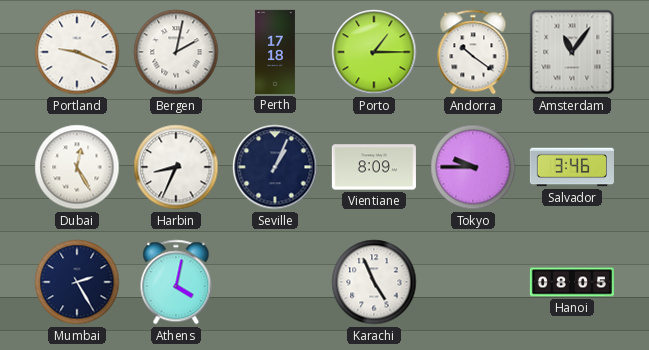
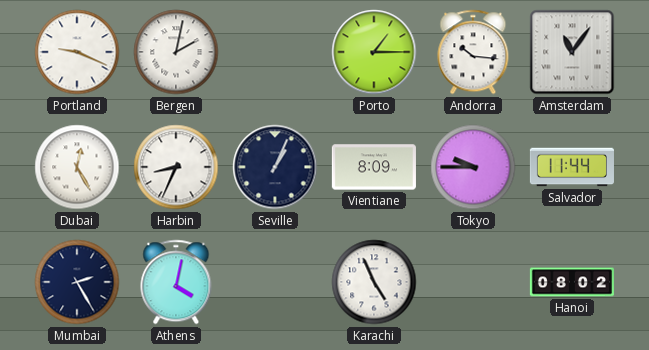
Perth: 17:18 -> none (275, 52)
Andorra: 10:21 -> 10:16 (473, 52)
Salvador: 3:46 -> 11:44 (572, 167)
Hanoi: 08:05 -> 08:02 (572, 282)
